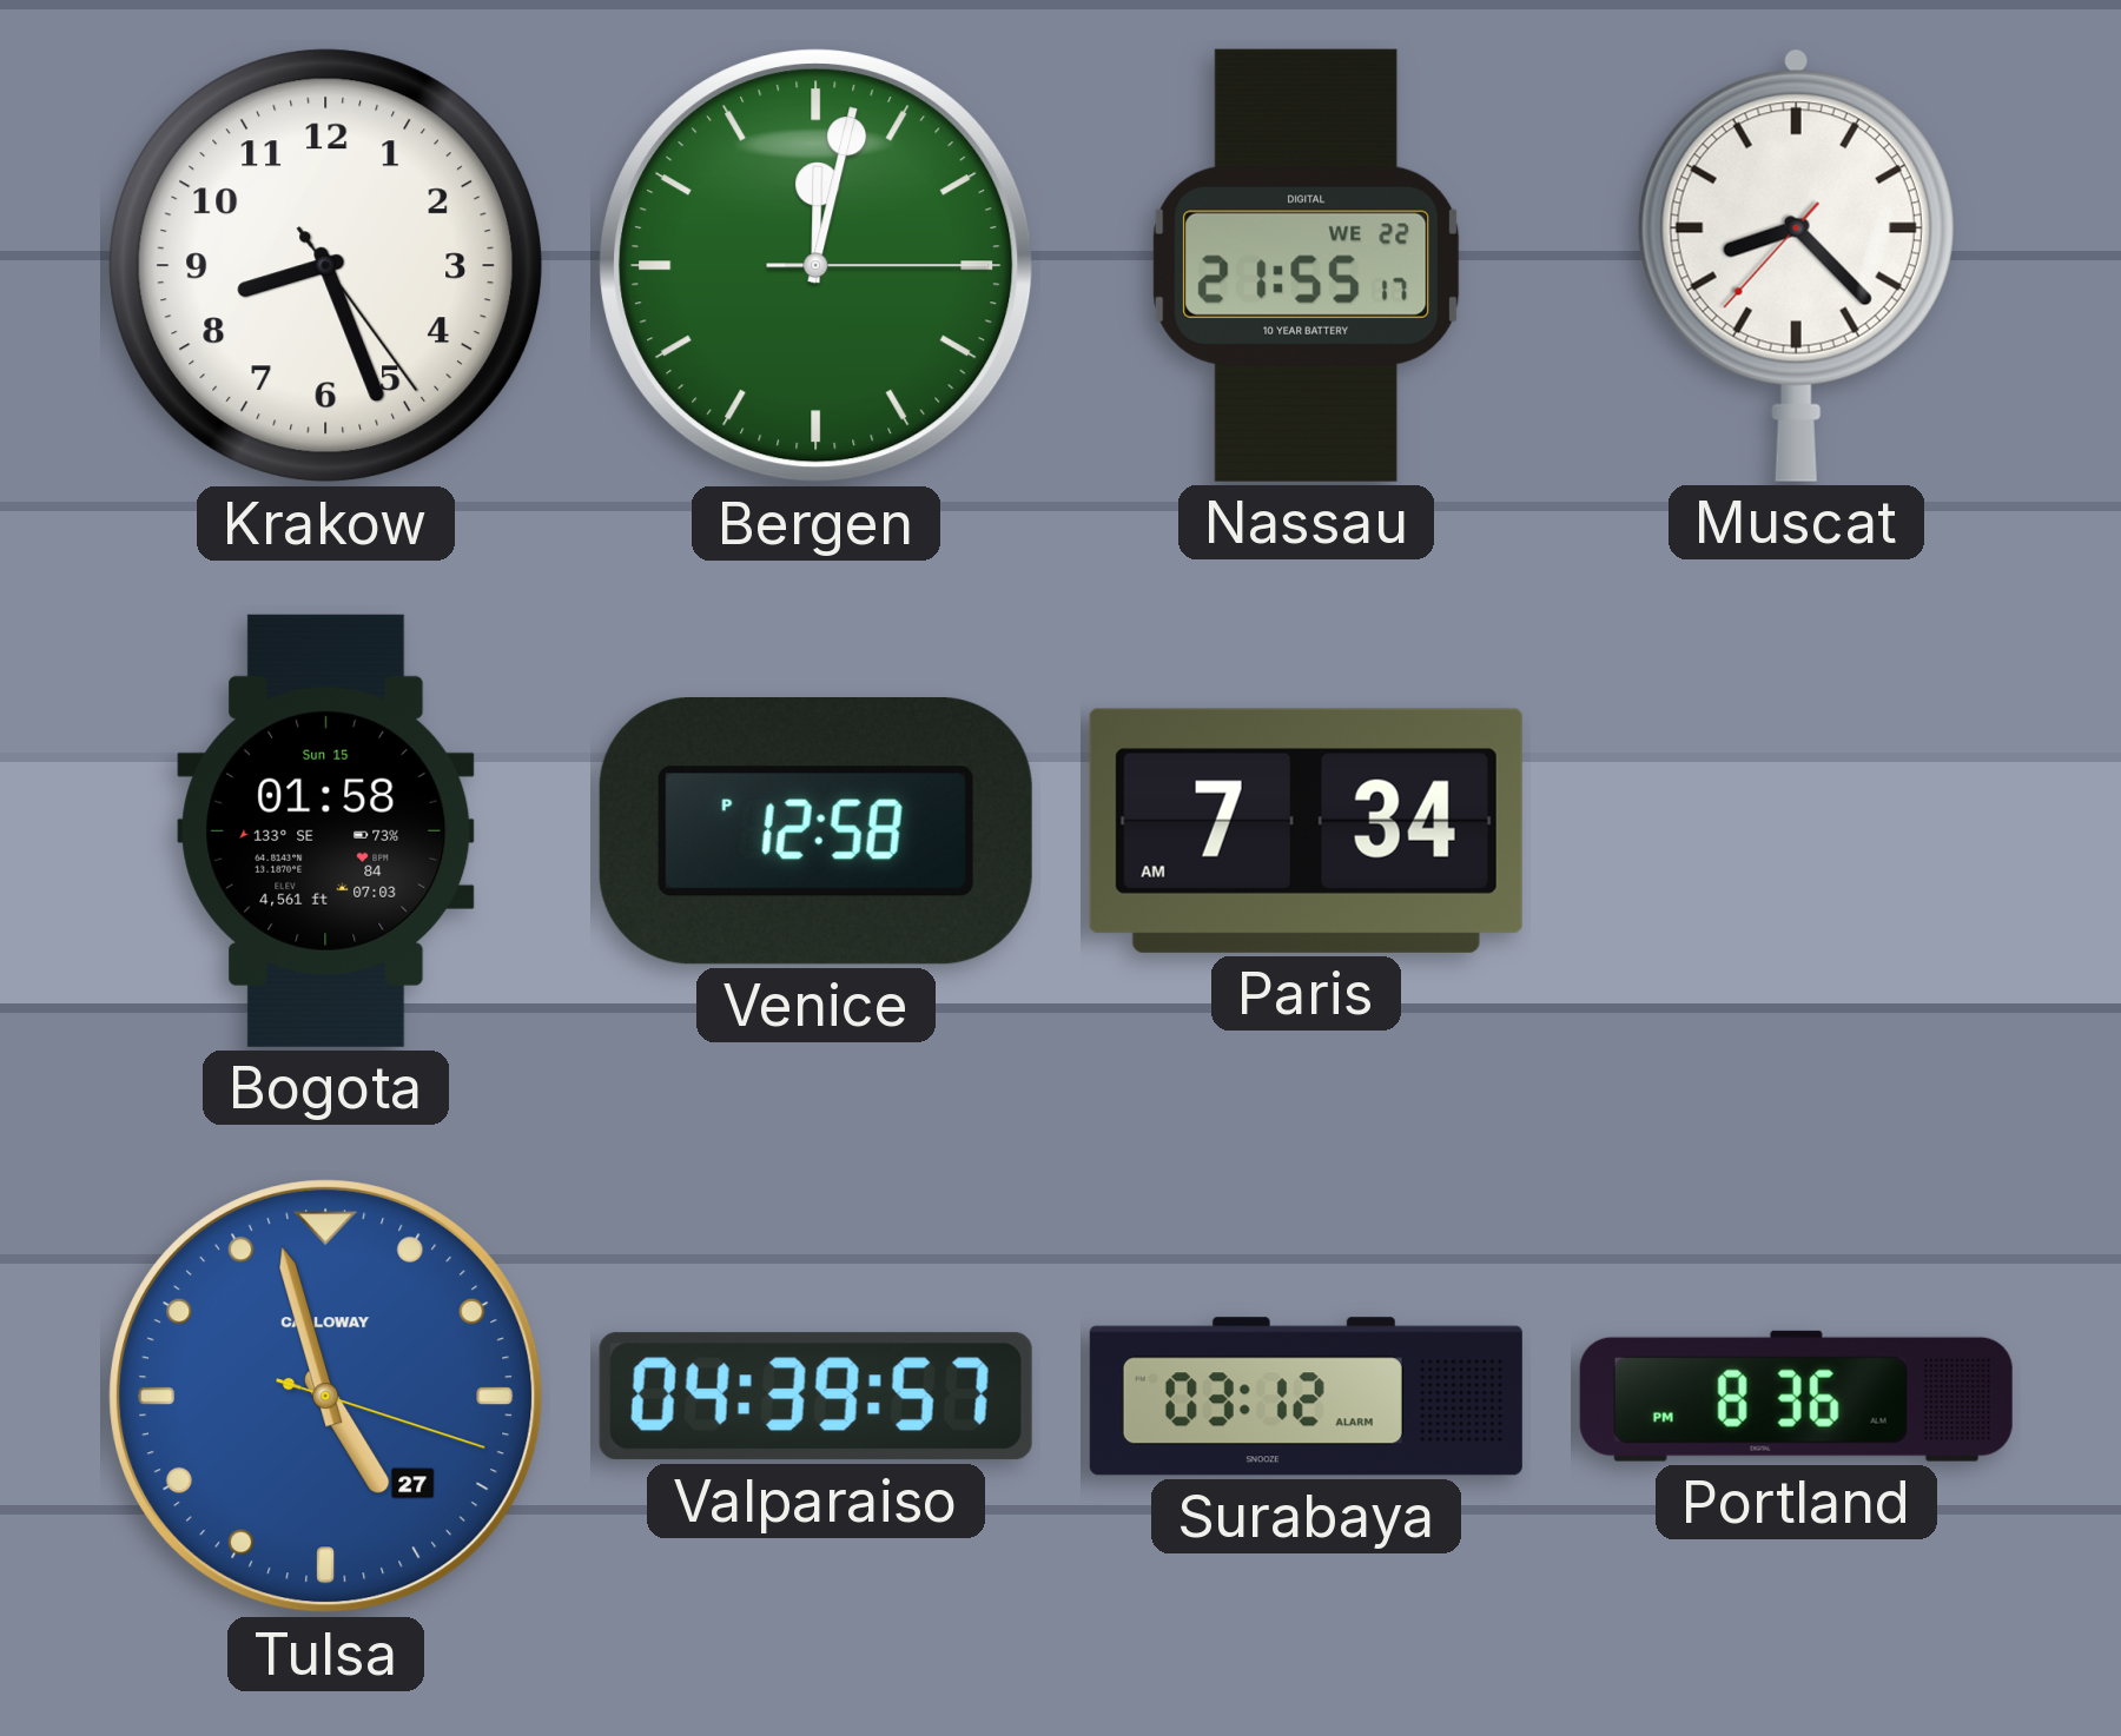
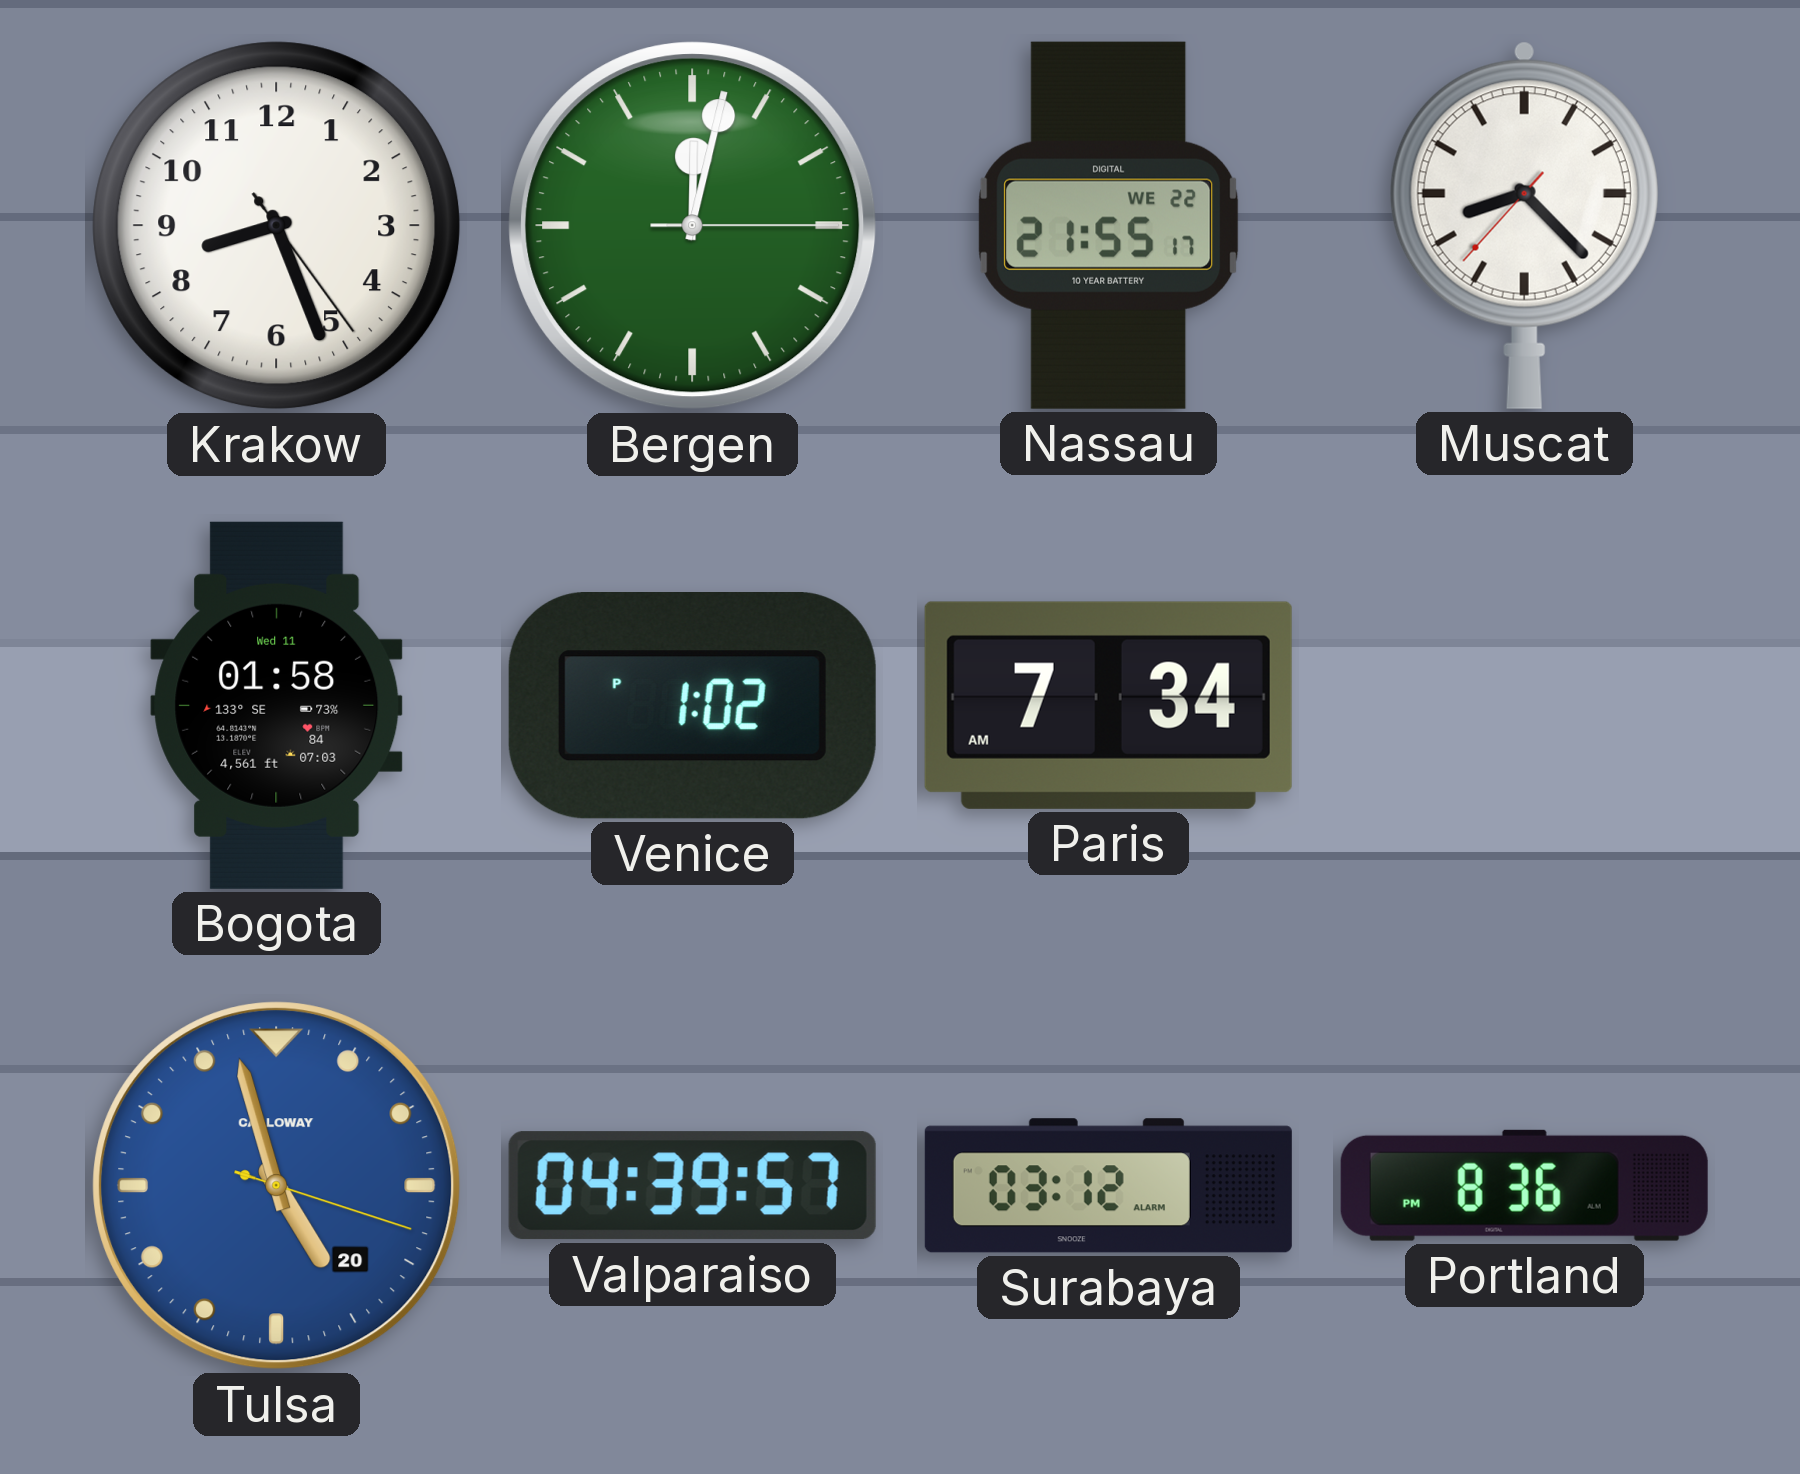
Bogota date: Sun 15 -> Wed 11 (277, 705)
Venice: 12:58 -> 1:02 (692, 706)
Tulsa date: 27 -> 20 (277, 1186)
